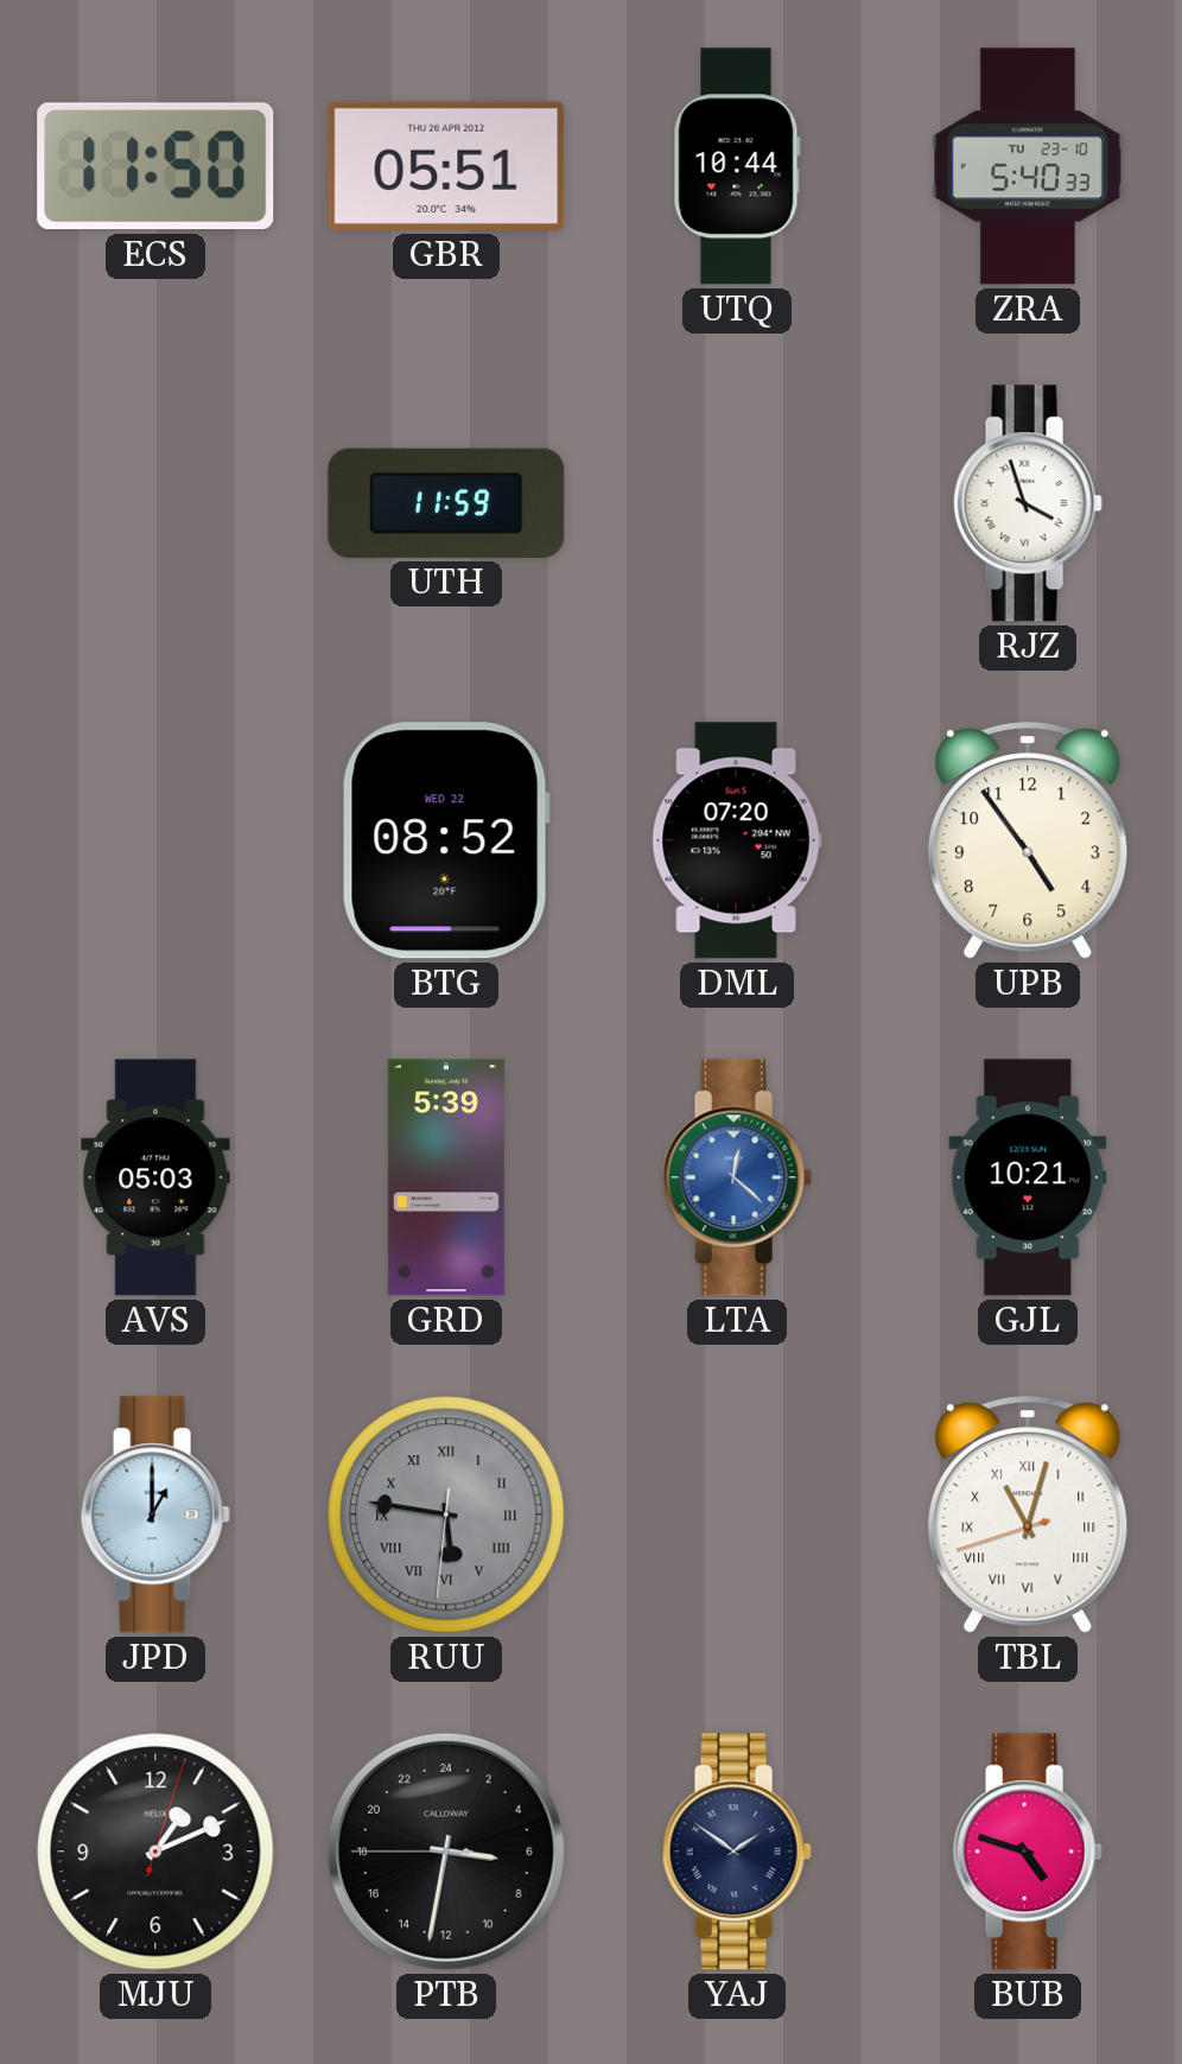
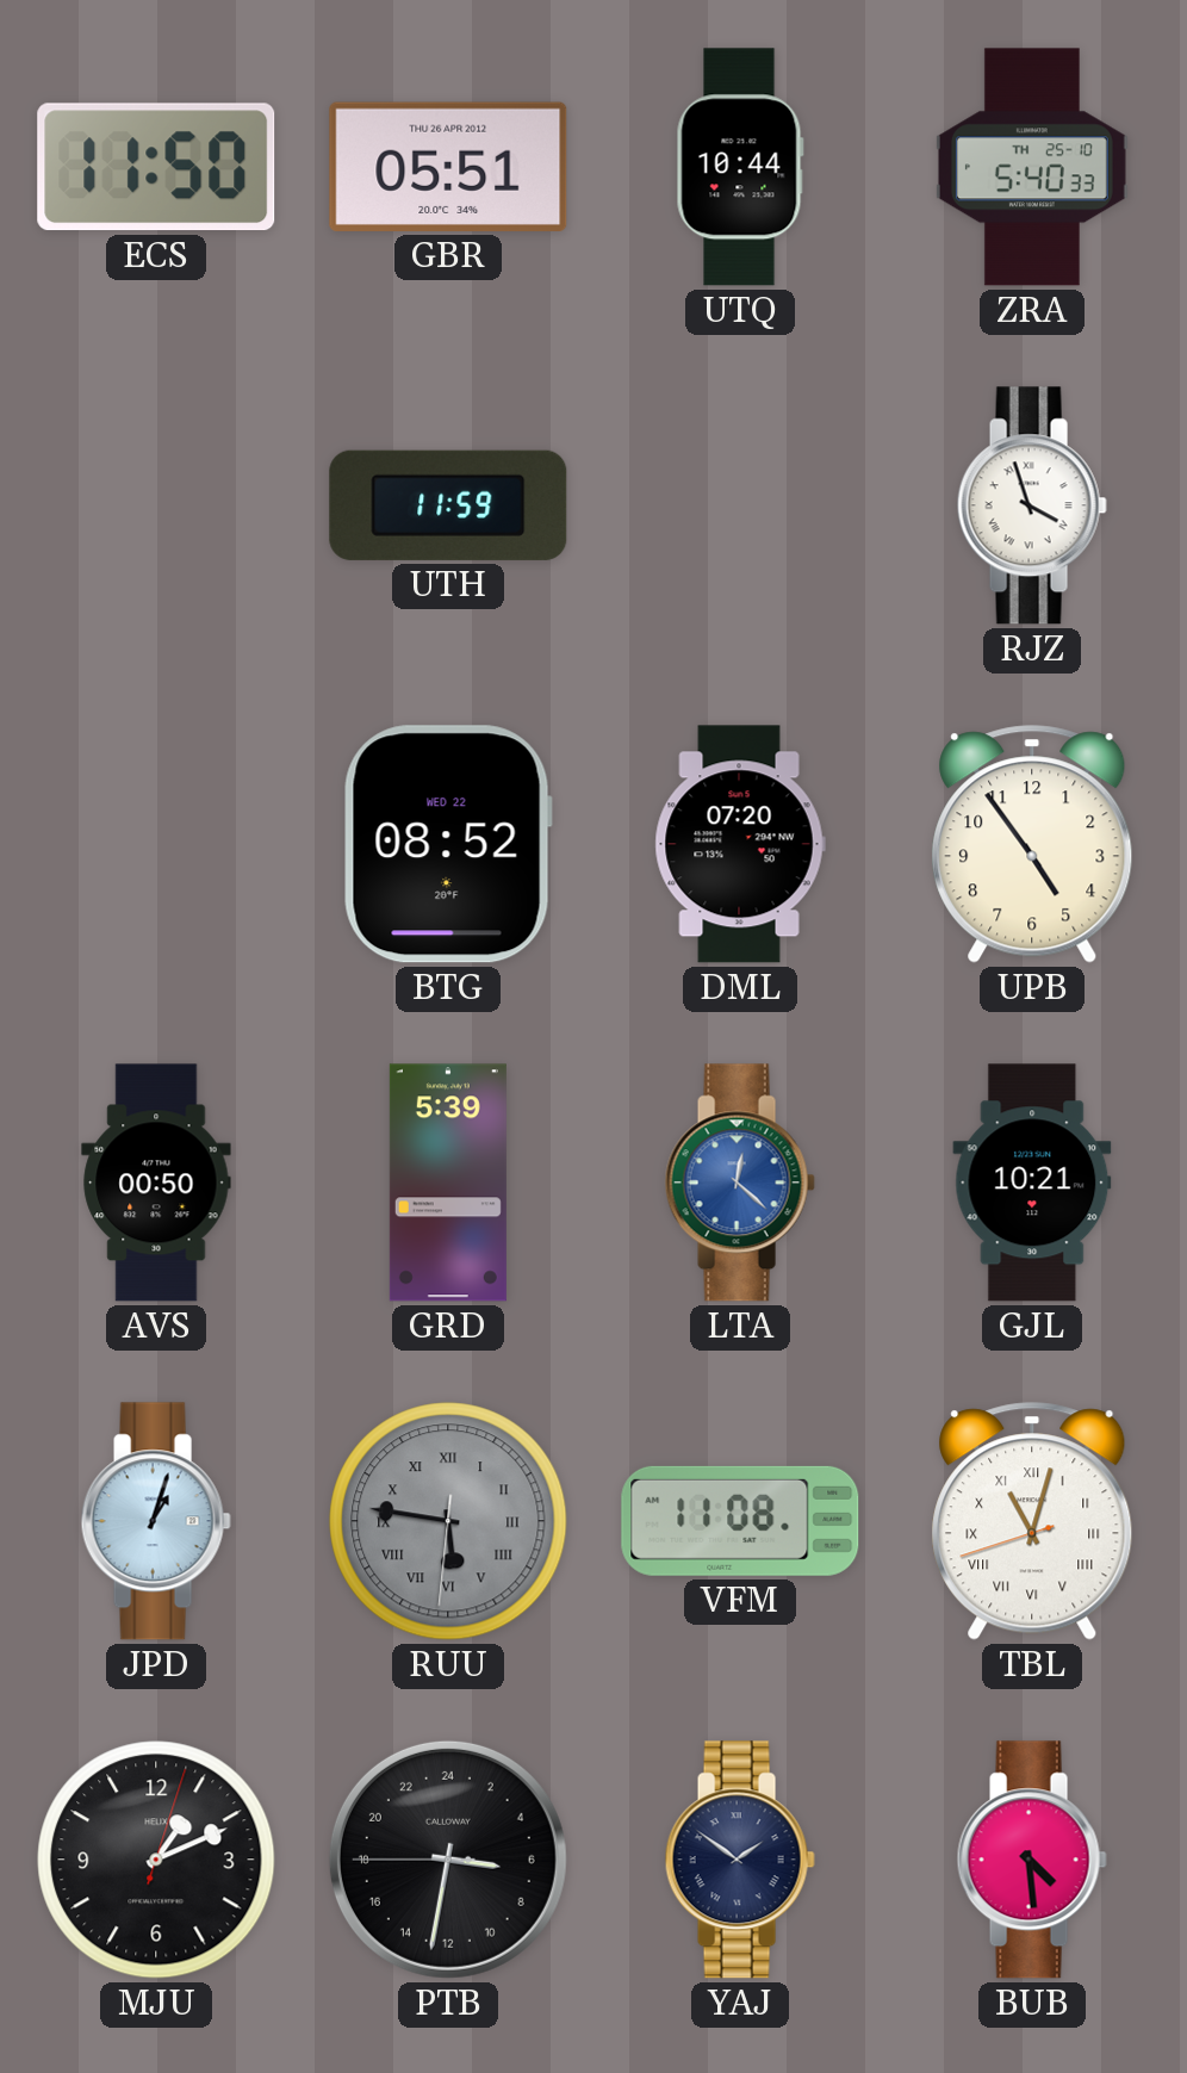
ZRA date: TU 23-10 -> TH 25-10 (1032, 167)
AVS: 05:03 -> 00:50 (156, 1183)
JPD: 1:00 -> 1:03 (156, 1521)
VFM: none -> 11:08 (740, 1521)
BUB: 4:48 -> 4:29 (1032, 1860)
